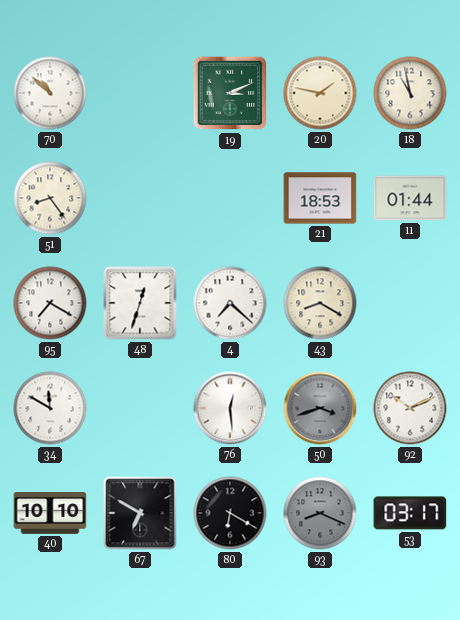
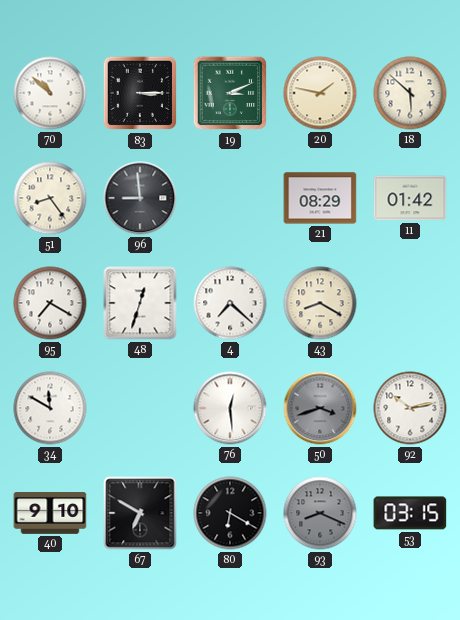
83: none -> 3:15 (140, 93)
18: 10:58 -> 5:52 (410, 93)
96: none -> 8:59 (140, 198)
21: 18:53 -> 08:29 (320, 198)
11: 01:44 -> 01:42 (410, 198)
92: 10:11 -> 10:13 (410, 408)
40: 10:10 -> 9:10 (50, 514)
53: 03:17 -> 03:15 (410, 513)
